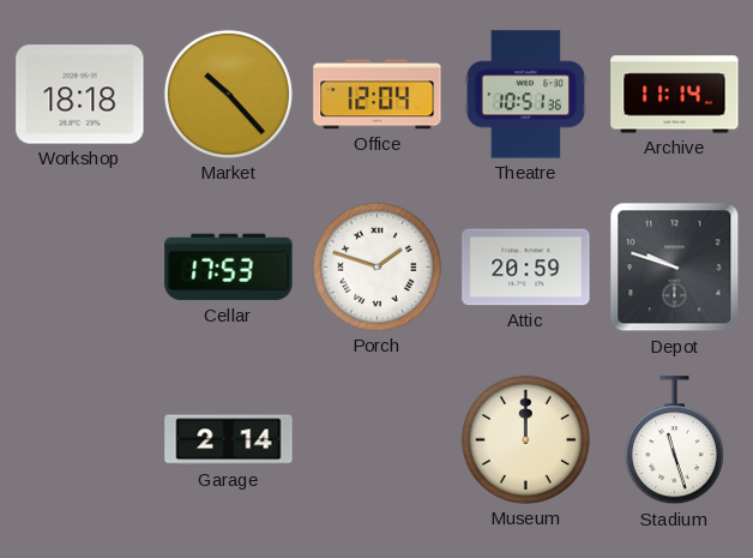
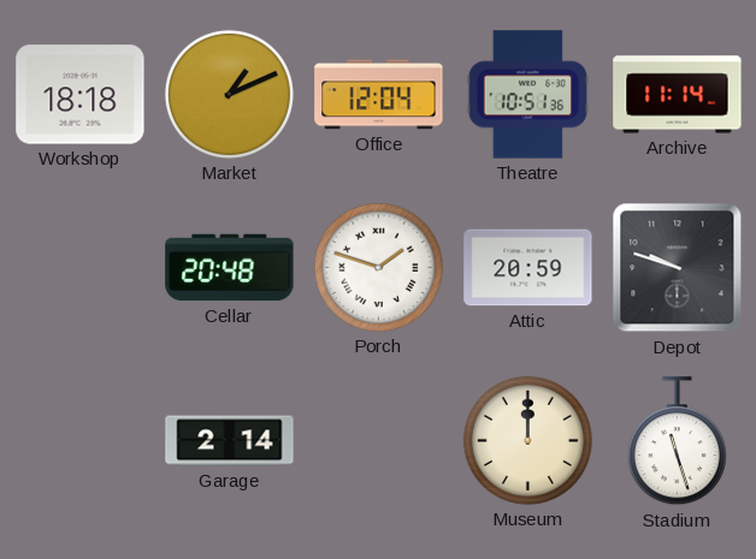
Market: 10:23 -> 1:11 (229, 94)
Cellar: 17:53 -> 20:48 (230, 268)
